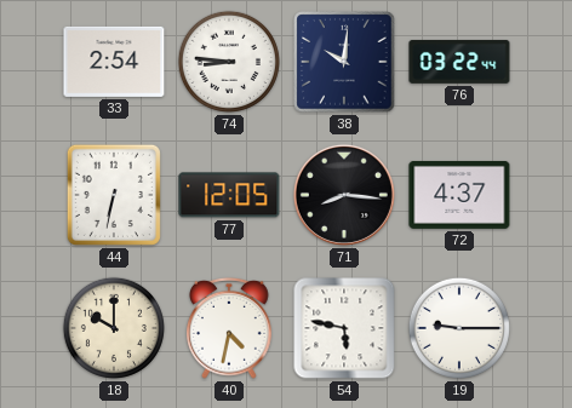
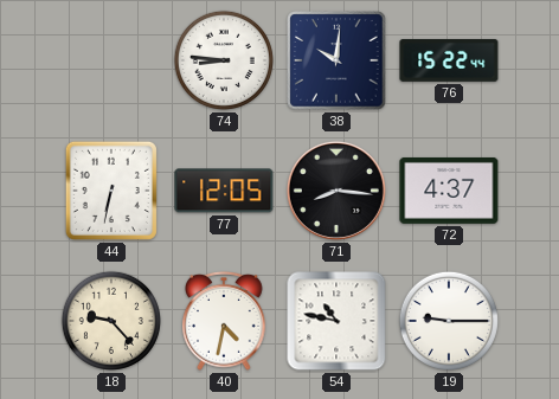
33: 2:54 -> none (114, 62)
76: 03:22 -> 15:22 (449, 60)
18: 10:00 -> 9:23 (111, 321)
54: 5:47 -> 10:47 (336, 321)
